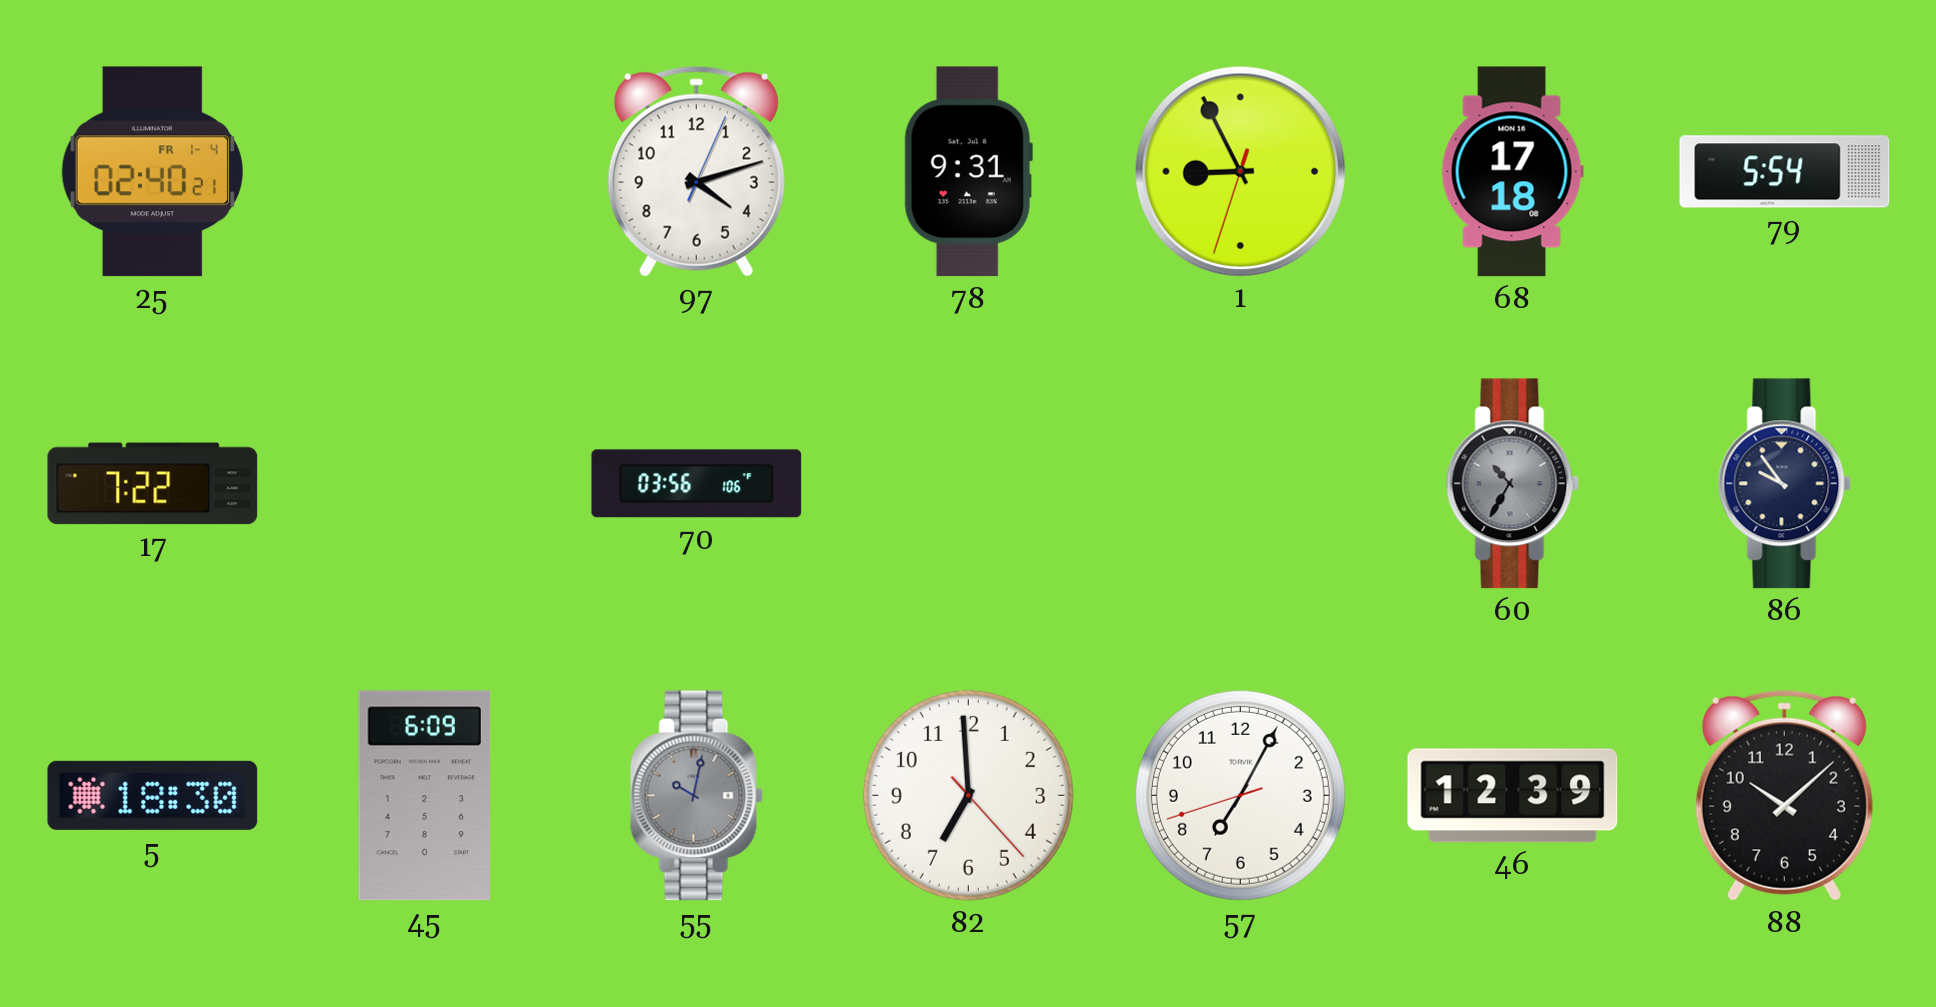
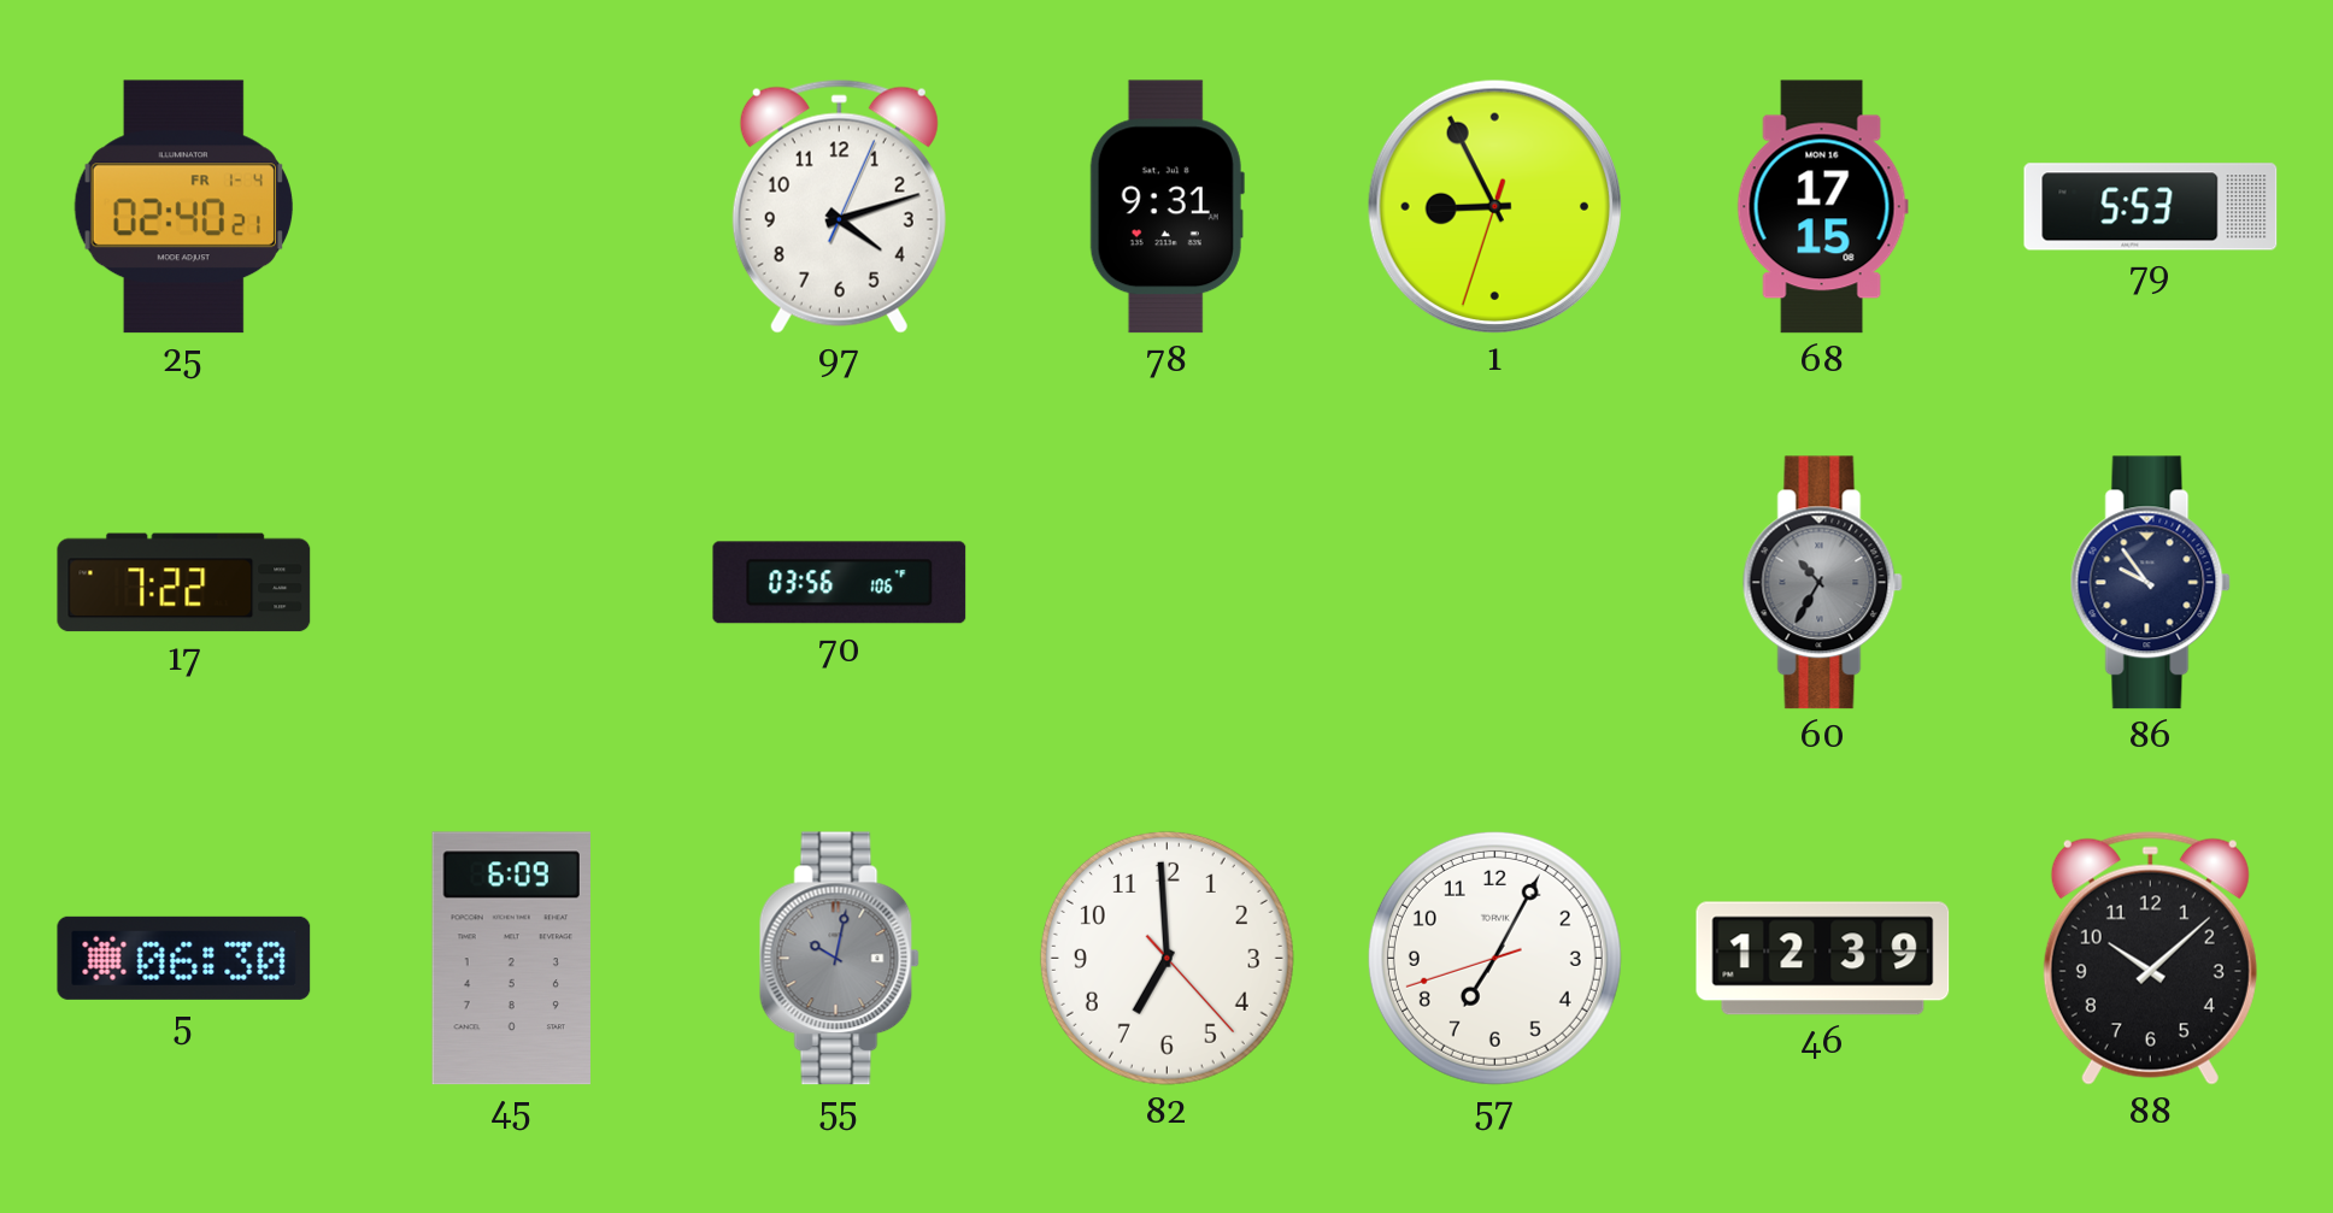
68: 17:18 -> 17:15 (1822, 207)
79: 5:54 -> 5:53 (2151, 207)
5: 18:30 -> 06:30 (184, 958)
